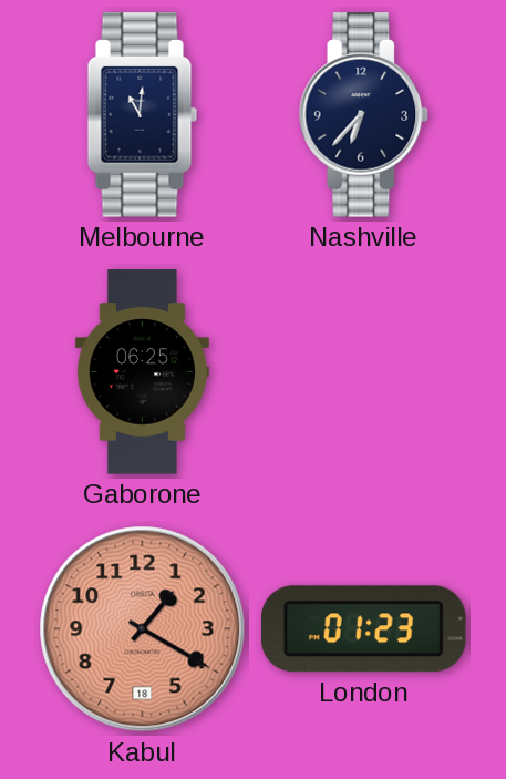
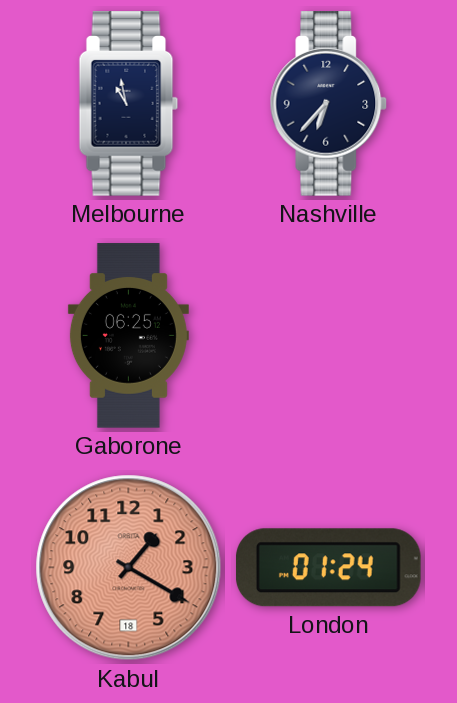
Melbourne: 11:01 -> 10:58 (129, 104)
London: 01:23 -> 01:24 (328, 568)
